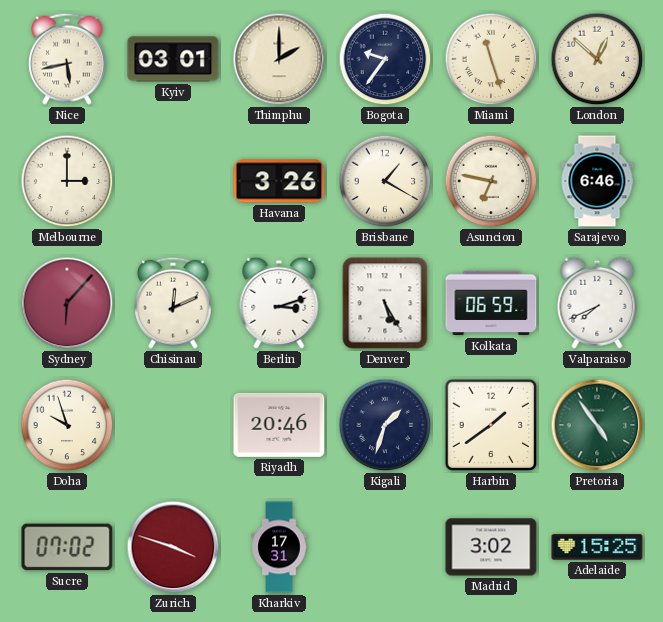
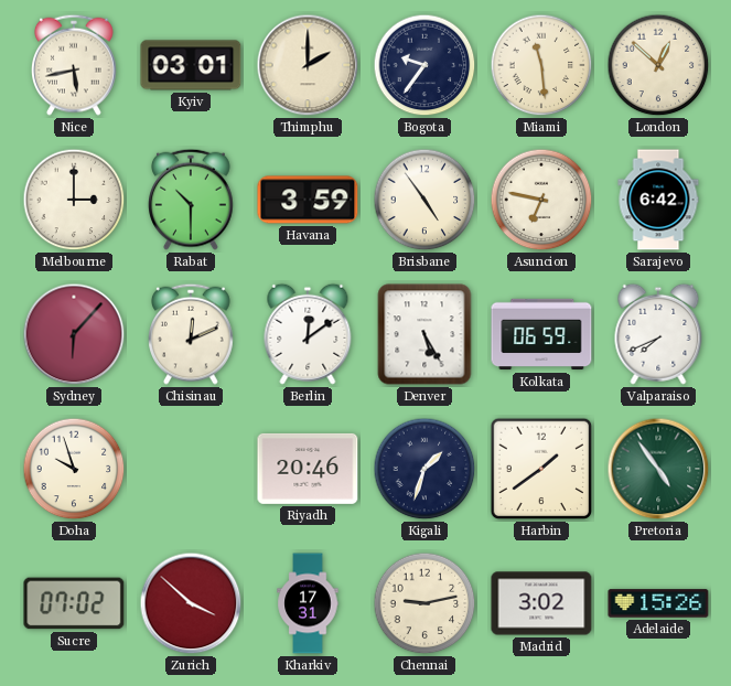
Miami: 11:27 -> 11:29 (541, 65)
Rabat: none -> 10:30 (192, 200)
Havana: 3:26 -> 3:59 (308, 200)
Brisbane: 1:20 -> 4:54 (424, 200)
Sarajevo: 6:46 -> 6:42 (658, 200)
Berlin: 3:12 -> 12:09 (308, 334)
Zurich: 3:48 -> 3:52 (191, 603)
Chennai: none -> 9:13 (424, 603)
Adelaide: 15:25 -> 15:26 (658, 603)
